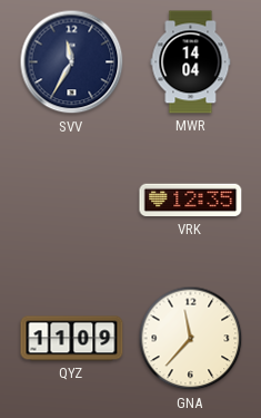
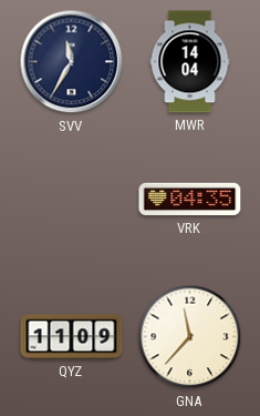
VRK: 12:35 -> 04:35 (190, 200)
